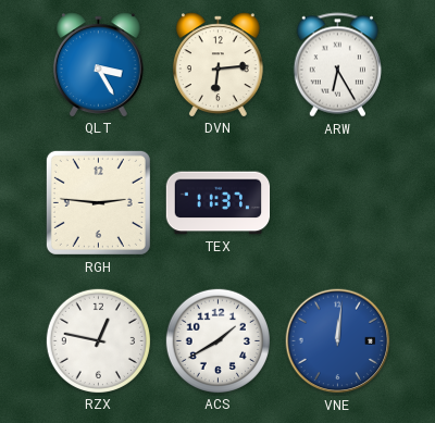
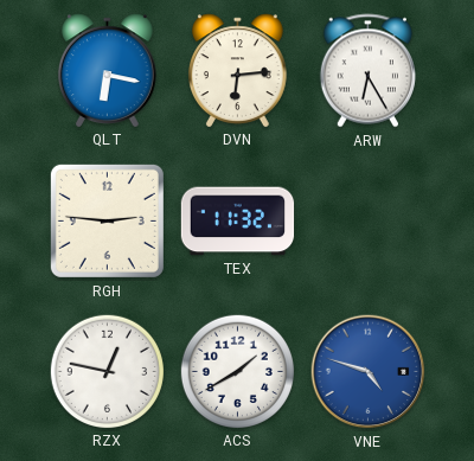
QLT: 3:25 -> 6:17 (107, 70)
TEX: 11:37 -> 11:32 (238, 222)
VNE: 12:01 -> 4:48 (369, 372)
